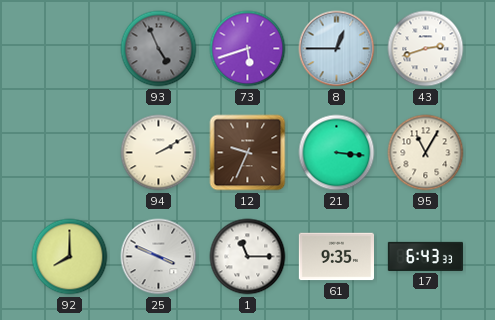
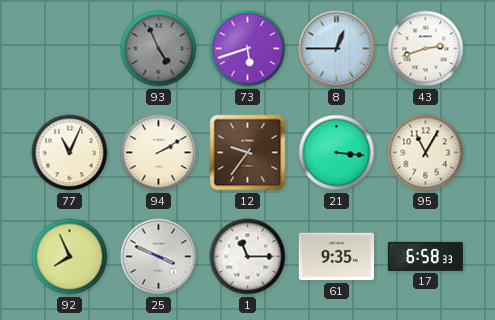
77: none -> 11:04 (70, 153)
12: 9:34 -> 9:36 (248, 153)
92: 8:00 -> 7:56 (70, 257)
17: 6:43 -> 6:58 (425, 256)
